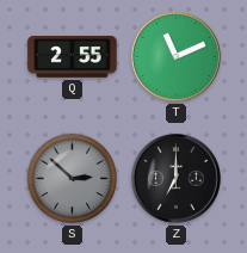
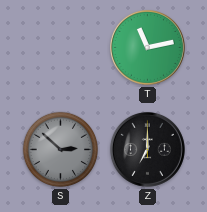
Q: 2:55 -> none (73, 57)
T: 11:11 -> 11:13 (147, 47)
